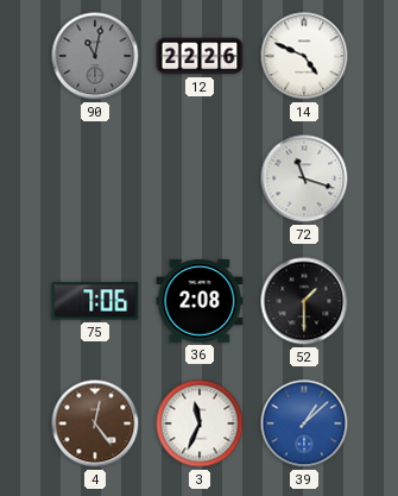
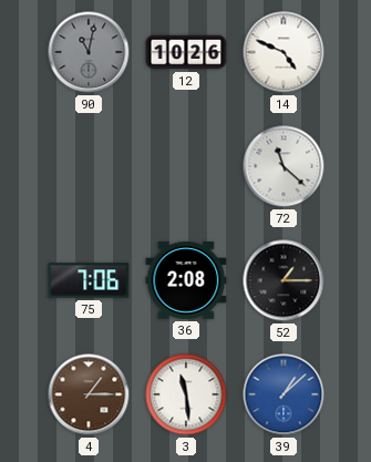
12: 22:26 -> 10:26 (186, 52)
72: 11:18 -> 11:22 (284, 166)
52: 1:30 -> 1:15 (284, 280)
4: 12:24 -> 1:15 (89, 394)
3: 11:34 -> 11:29 (186, 394)
